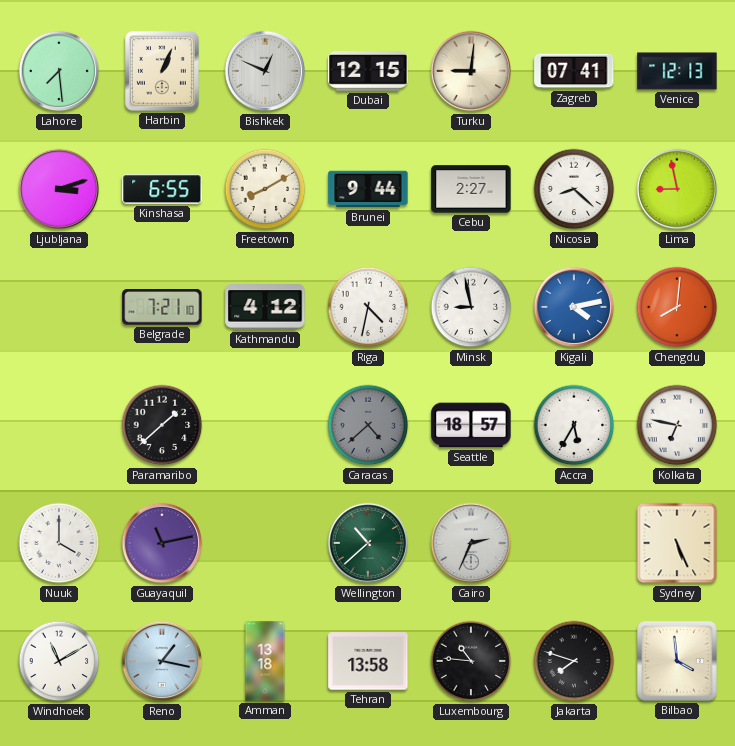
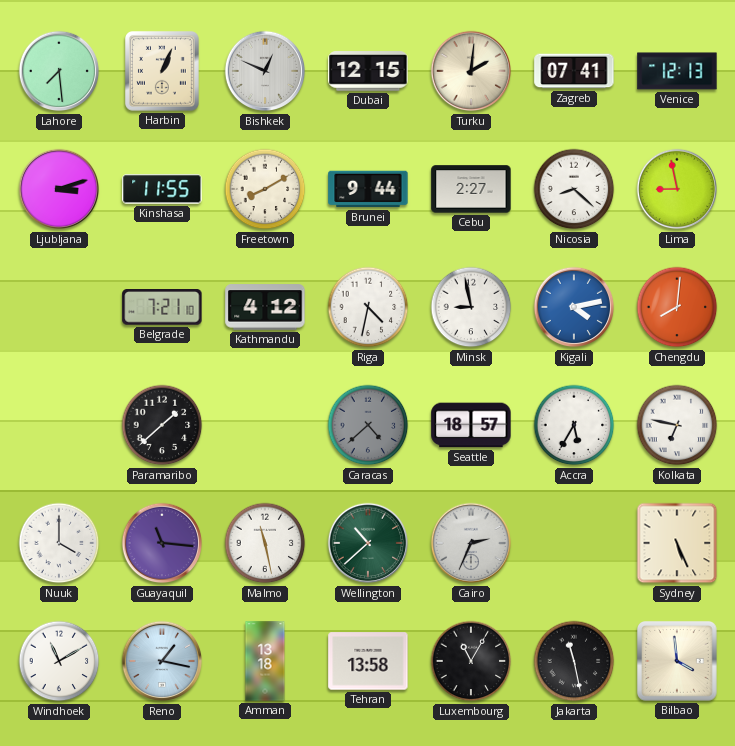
Turku: 9:01 -> 2:01 (471, 71)
Kinshasa: 6:55 -> 11:55 (162, 189)
Guayaquil: 11:13 -> 11:16 (162, 543)
Malmo: none -> 11:28 (265, 543)
Luxembourg: 10:46 -> 11:05 (471, 661)
Jakarta: 7:48 -> 11:28 (574, 661)
